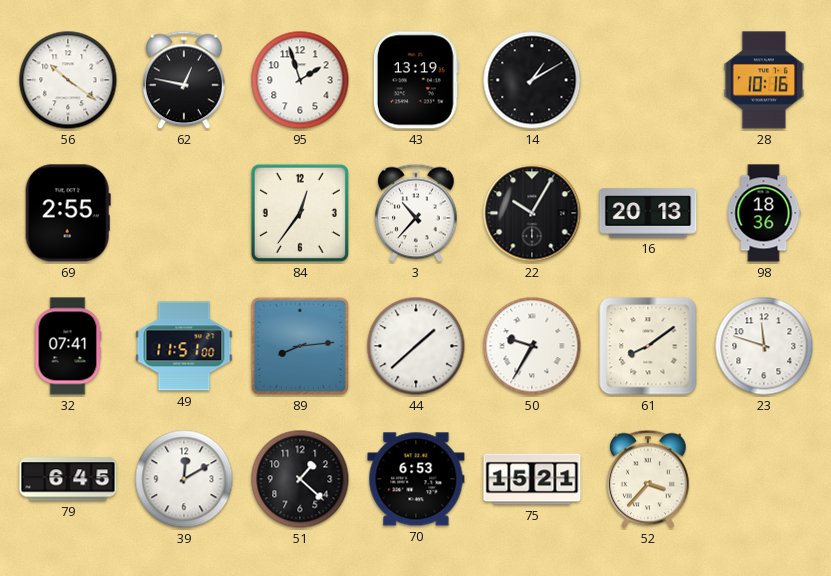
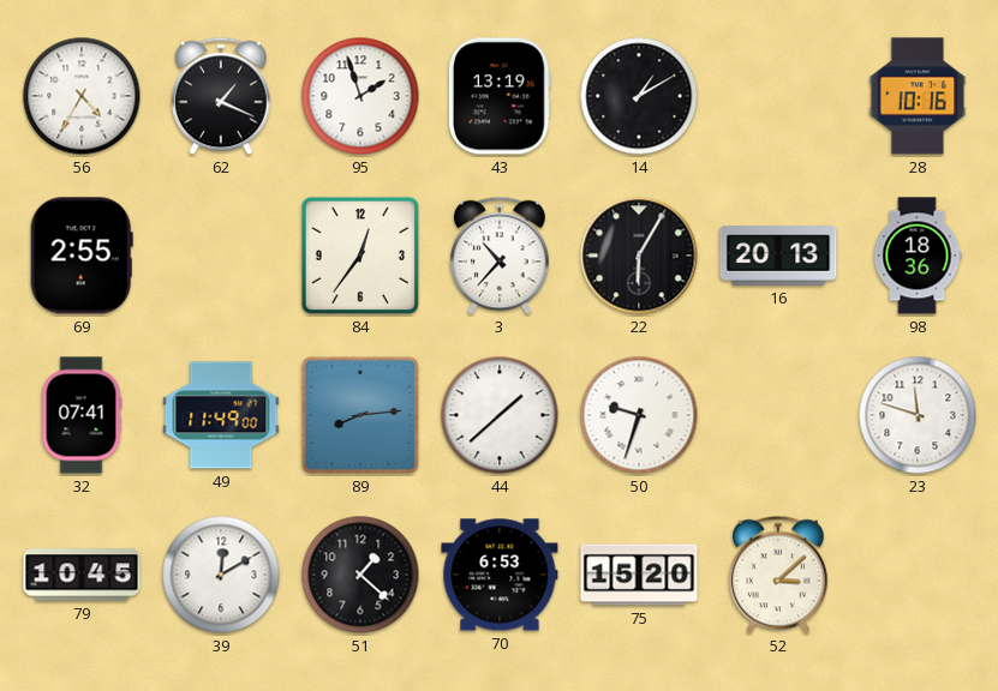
56: 10:21 -> 4:35 (82, 96)
62: 12:47 -> 1:19 (221, 96)
22: 10:05 -> 6:05 (639, 256)
49: 11:51 -> 11:49 (221, 415)
50: 9:35 -> 9:33 (639, 415)
61: 8:09 -> none (648, 346)
79: 6:45 -> 10:45 (82, 575)
75: 15:21 -> 15:20 (639, 575)
52: 3:37 -> 3:08 (778, 575)
